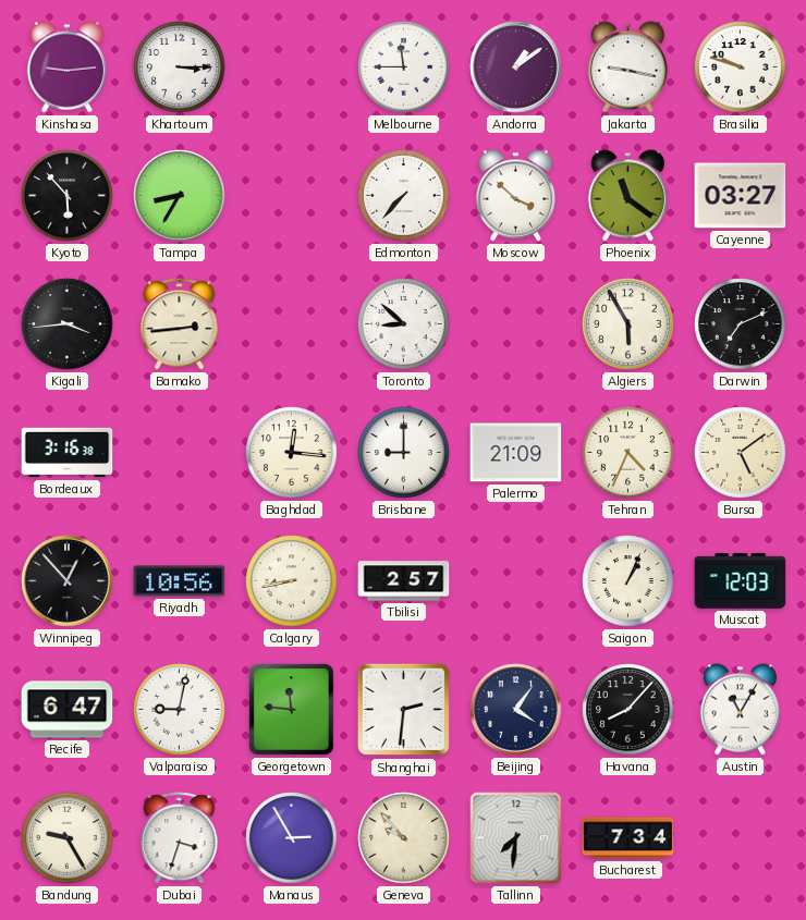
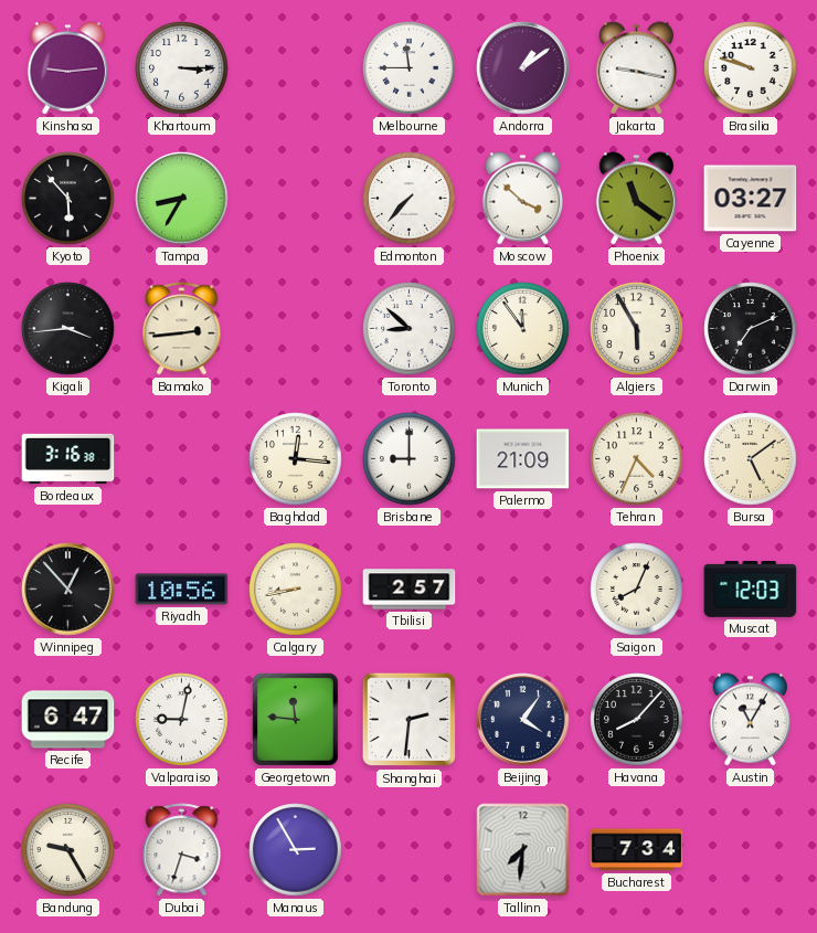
Munich: none -> 11:54 (523, 329)
Saigon: 1:04 -> 8:04 (637, 590)
Geneva: 9:53 -> none (404, 838)
